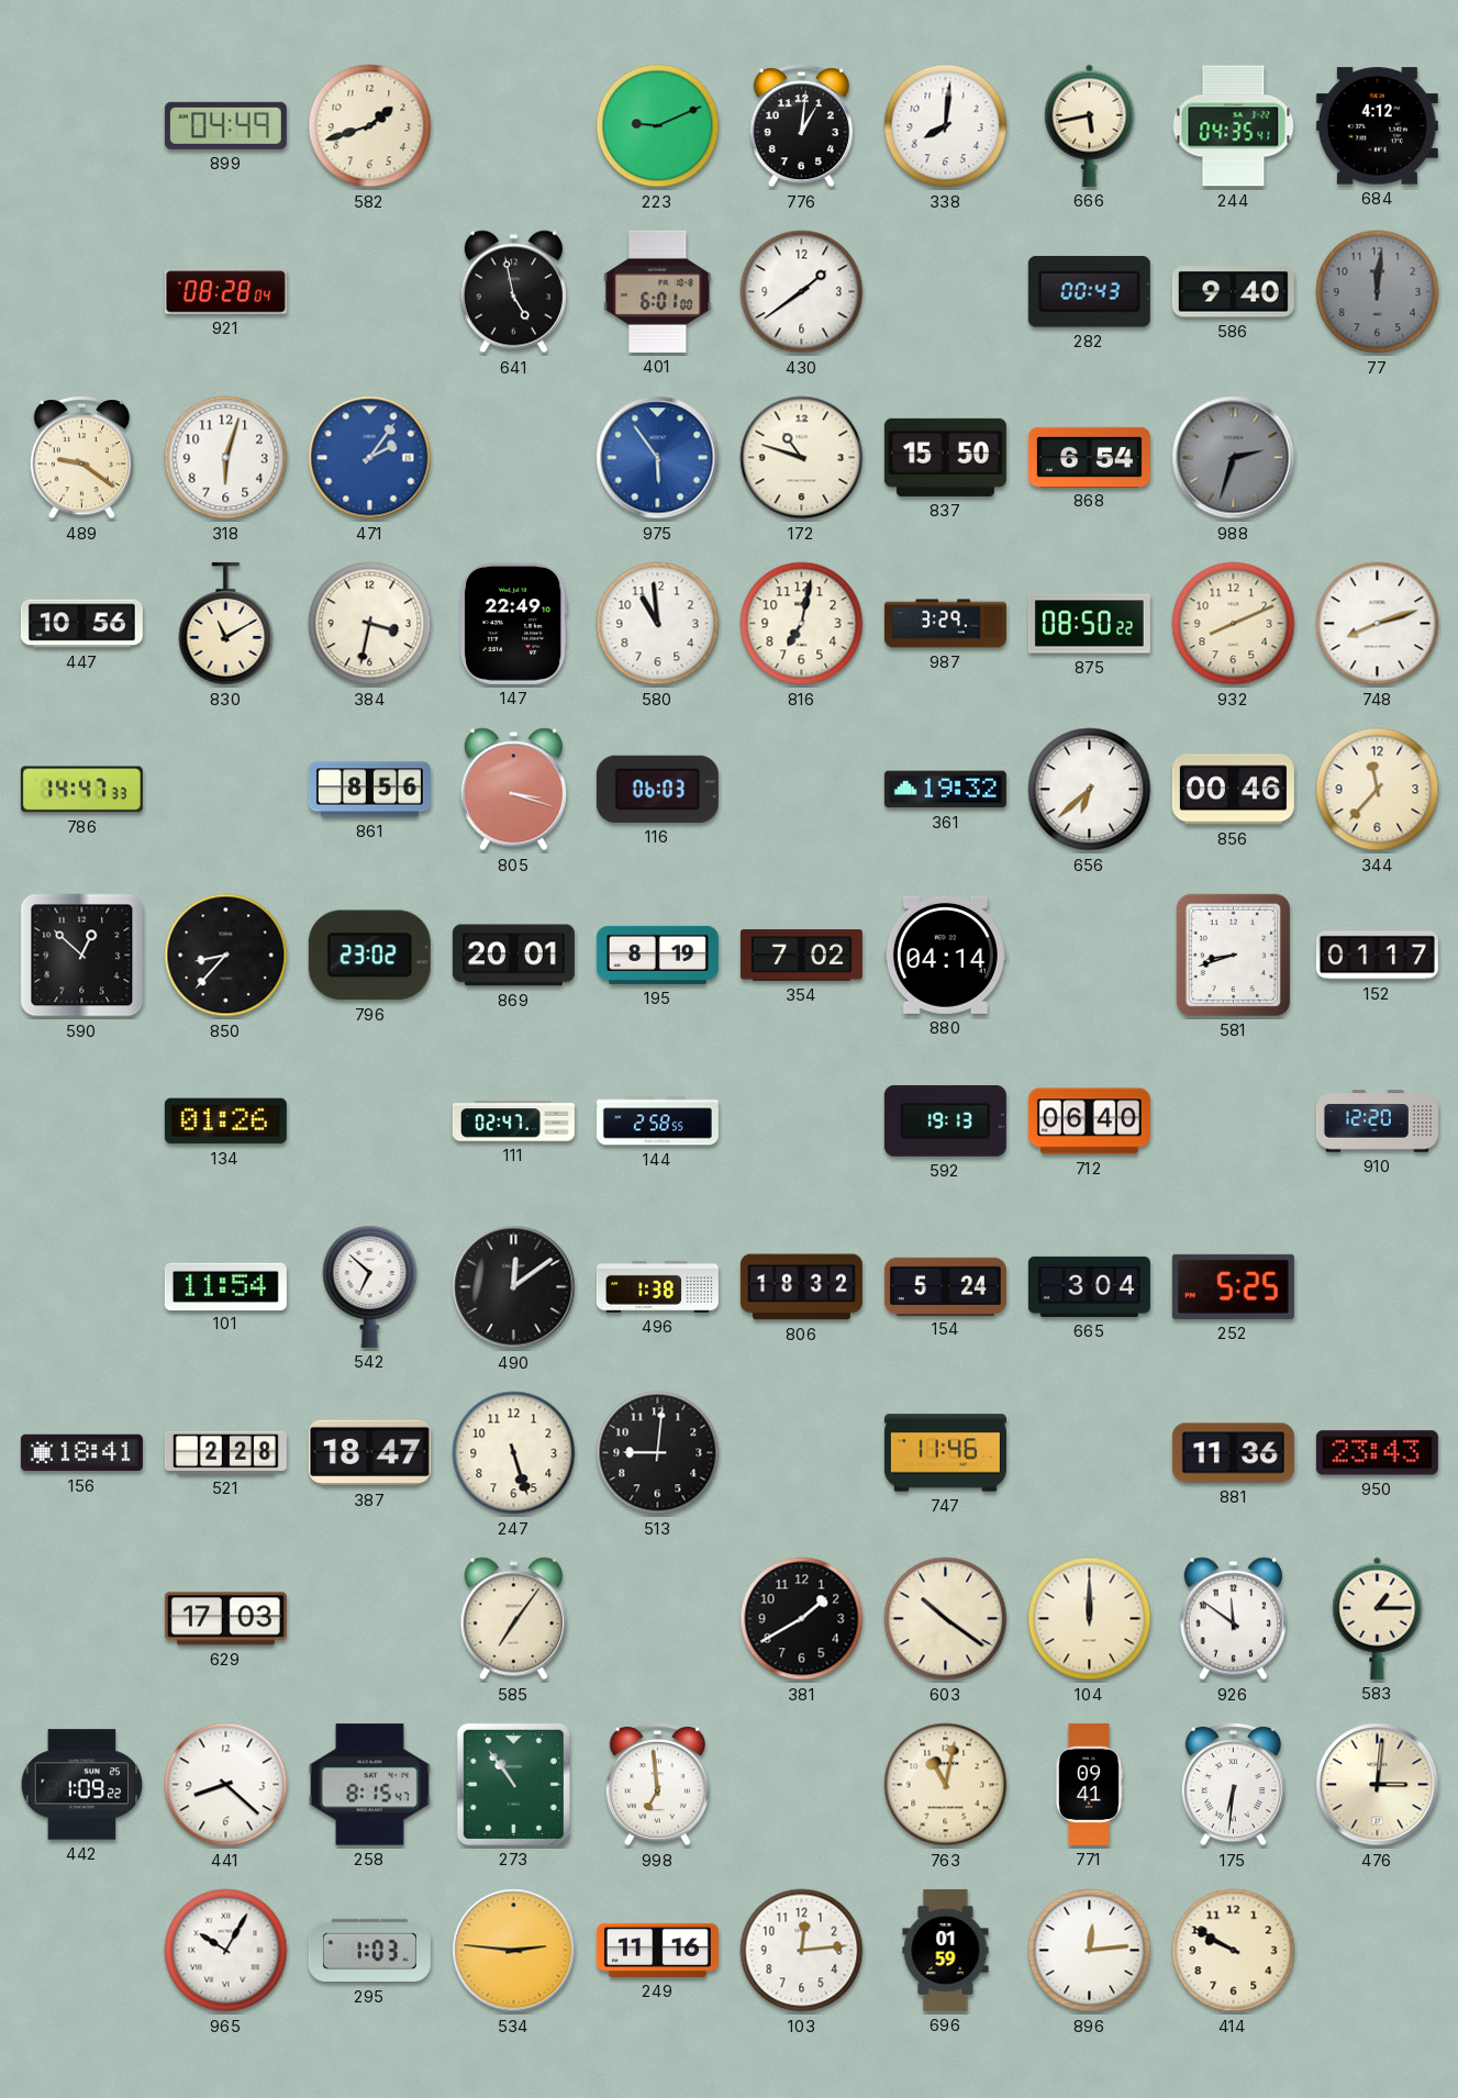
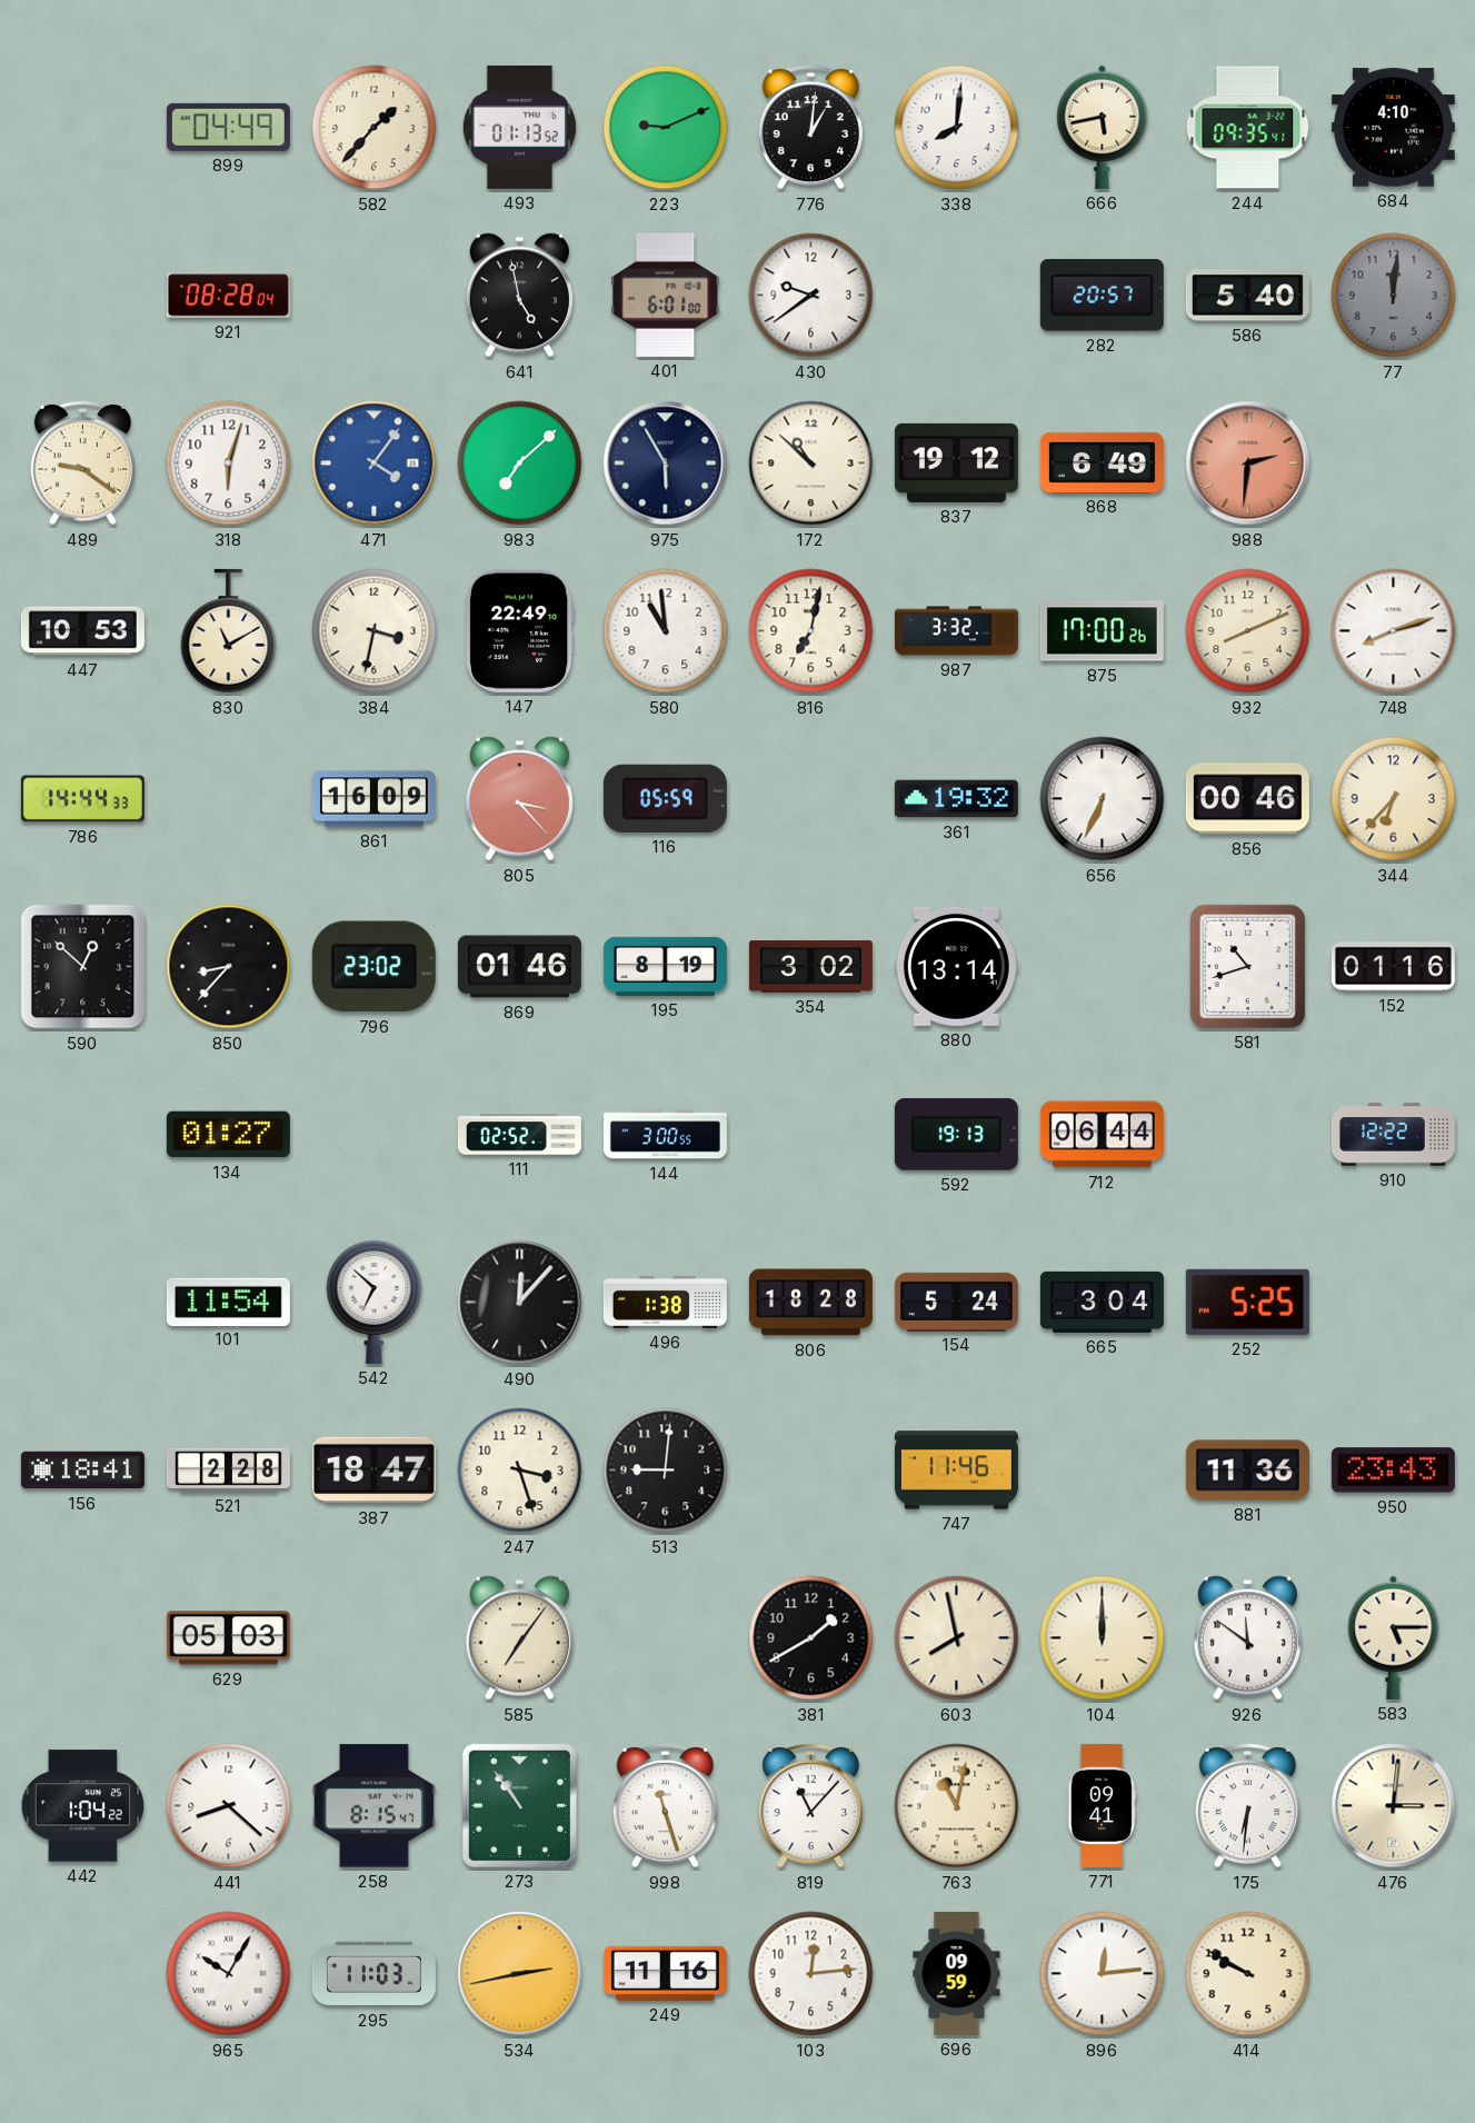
582: 1:42 -> 1:37 (375, 128)
493: none -> 01:13 (519, 127)
244: 04:35 -> 09:35 (1248, 128)
684: 4:12 -> 4:10 (1393, 128)
430: 1:39 -> 9:39 (811, 296)
282: 00:43 -> 20:57 (1102, 296)
586: 9:40 -> 5:40 (1247, 296)
471: 2:06 -> 4:06 (375, 464)
983: none -> 7:08 (520, 464)
975: 5:54 -> 5:55 (666, 464)
975 dial: blue -> navy (666, 464)
172: 10:48 -> 10:52 (811, 464)
837: 15:50 -> 19:12 (956, 462)
868: 6:54 -> 6:49 (1102, 462)
988: 2:33 -> 2:31 (1248, 464)
988 dial: grey -> salmon (1248, 464)
447: 10:56 -> 10:53 (82, 631)
987: 3:29 -> 3:32 (956, 631)
875: 08:50 -> 17:00 (1102, 631)
786: 14:47 -> 14:44 (82, 799)
861: 8:56 -> 16:09 (373, 799)
805: 3:18 -> 3:23 (519, 799)
116: 06:03 -> 05:59 (665, 798)
656: 6:38 -> 6:34 (1103, 799)
344: 11:37 -> 6:37 (1394, 799)
869: 20:01 -> 01:46 (519, 967)
354: 7:02 -> 3:02 (810, 967)
880: 04:14 -> 13:14 (956, 966)
581: 8:42 -> 10:42 (1247, 966)
152: 01:17 -> 01:16 (1393, 967)
134: 01:26 -> 01:27 (228, 1135)
111: 02:47 -> 02:52 (519, 1135)
144: 2:58 -> 3:00 (665, 1135)
712: 06:40 -> 06:44 (1102, 1135)
910: 12:20 -> 12:22 (1393, 1135)
490: 12:09 -> 12:07 (520, 1303)
806: 18:32 -> 18:28 (810, 1303)
247: 5:27 -> 3:27 (520, 1471)
629: 17:03 -> 05:03 (228, 1638)
603: 10:21 -> 7:58 (957, 1638)
583: 1:15 -> 5:15 (1394, 1637)
442: 1:09 -> 1:04 (83, 1806)
998: 6:59 -> 11:27 (665, 1805)
819: none -> 11:07 (810, 1805)
295: 1:03 -> 11:03 (373, 1974)
534: 2:46 -> 2:43 (520, 1974)
696: 01:59 -> 09:59 (957, 1973)
